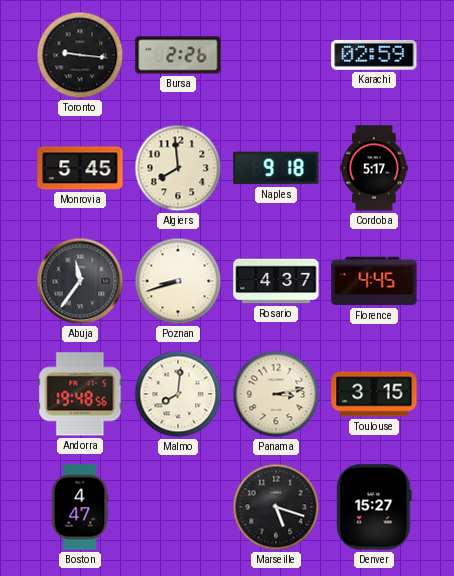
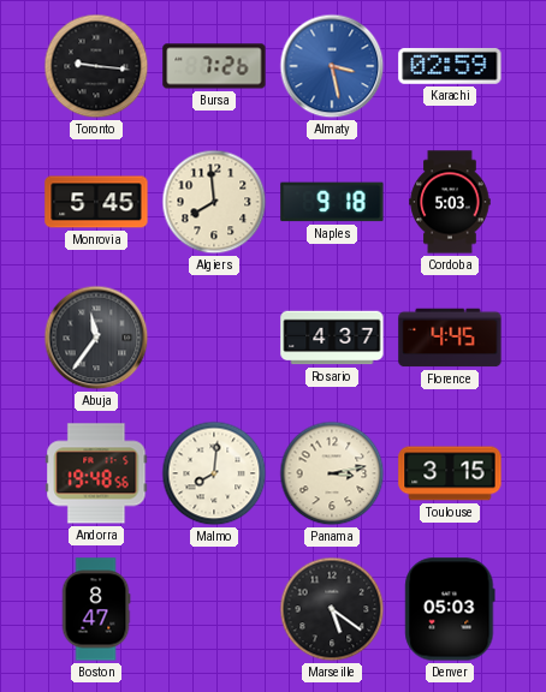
Bursa: 2:26 -> 7:26 (214, 66)
Almaty: none -> 3:28 (332, 66)
Cordoba: 5:17 -> 5:03 (450, 202)
Poznan: 8:42 -> none (178, 281)
Boston: 4:47 -> 8:47 (96, 609)
Marseille: 5:18 -> 5:21 (332, 609)
Denver: 15:27 -> 05:03 (450, 609)
